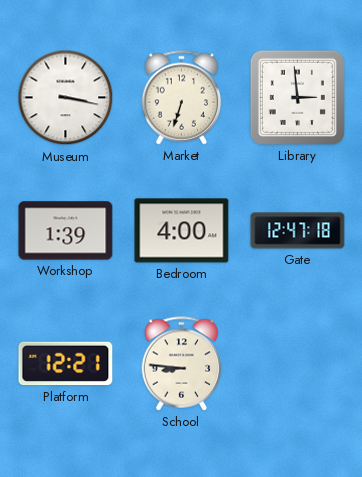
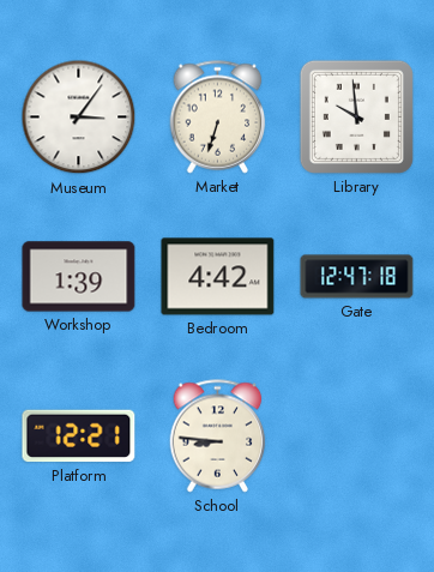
Museum: 3:17 -> 3:06 (79, 118)
Library: 2:59 -> 9:59 (356, 116)
Bedroom: 4:00 -> 4:42 (218, 277)
